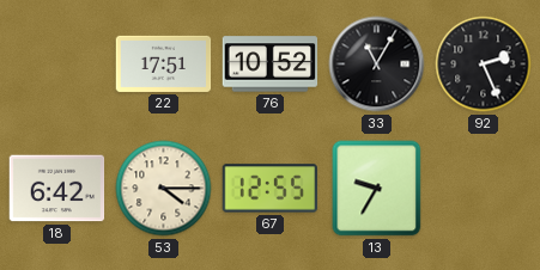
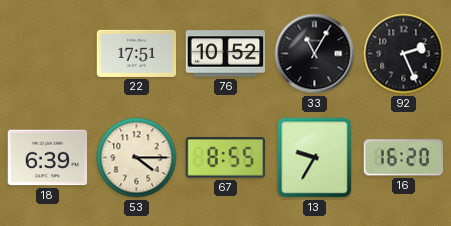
18: 6:42 -> 6:39 (48, 158)
67: 12:55 -> 8:55 (225, 158)
16: none -> 16:20 (403, 158)
